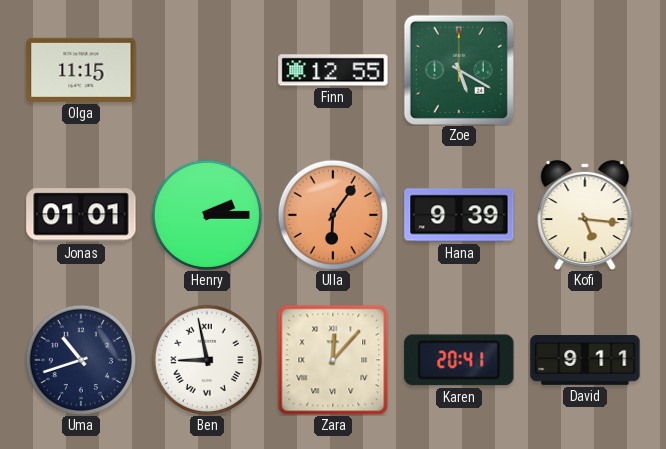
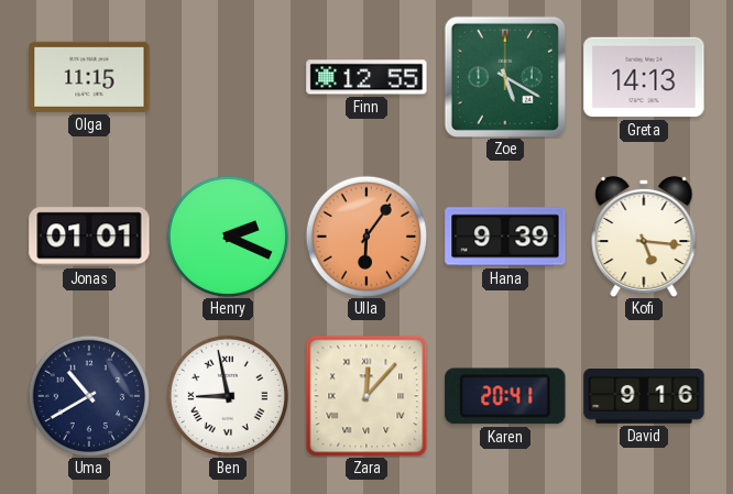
Greta: none -> 14:13 (644, 77)
Henry: 2:15 -> 2:19 (227, 235)
Uma: 10:42 -> 10:40 (88, 395)
David: 9:11 -> 9:16 (644, 397)
